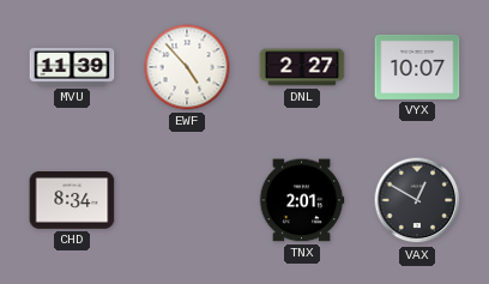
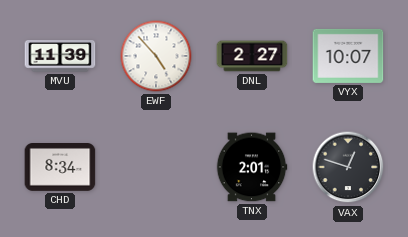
VAX: 12:50 -> 12:48 (348, 167)
